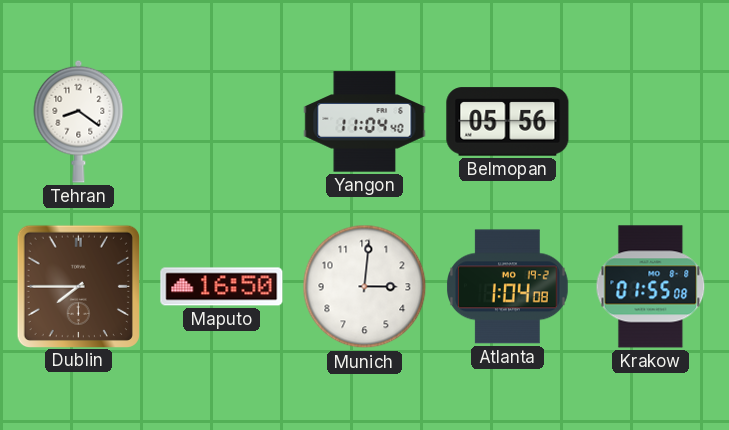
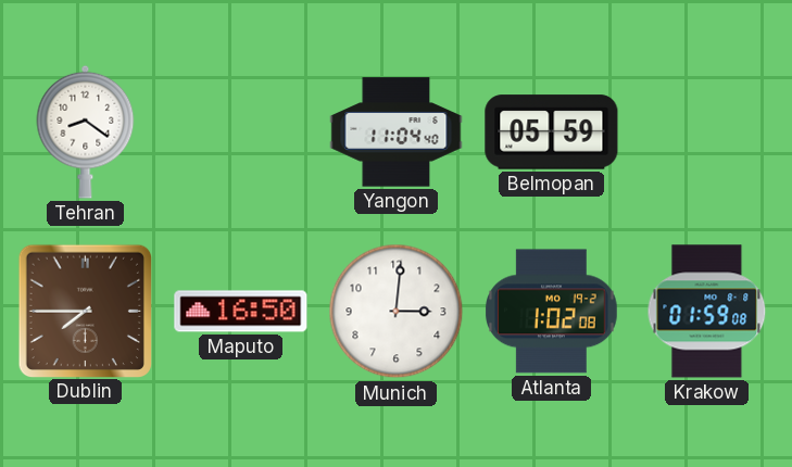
Belmopan: 05:56 -> 05:59 (552, 132)
Atlanta: 1:04 -> 1:02 (552, 312)
Krakow: 01:55 -> 01:59 (707, 312)
